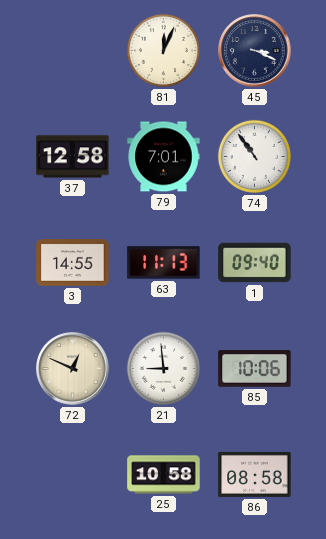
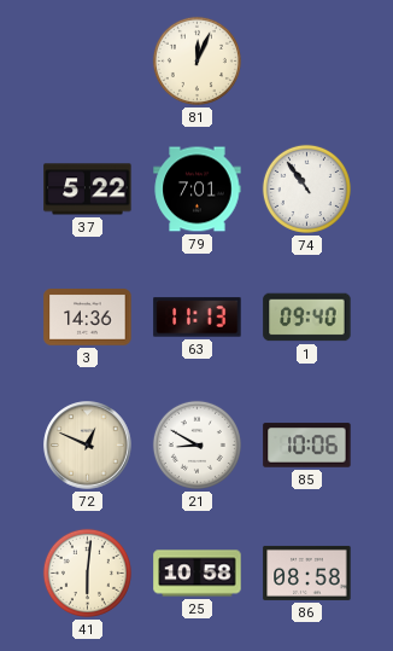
45: 3:19 -> none (255, 51)
37: 12:58 -> 5:22 (88, 190)
3: 14:55 -> 14:36 (88, 318)
21: 8:59 -> 8:50 (196, 444)
41: none -> 6:01 (87, 572)
